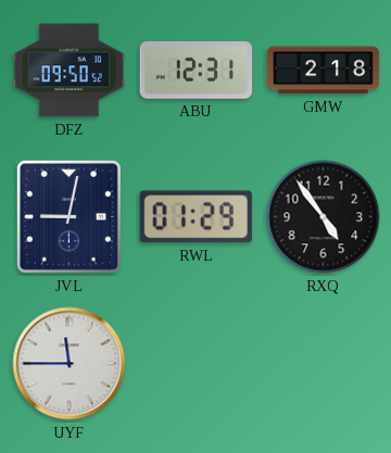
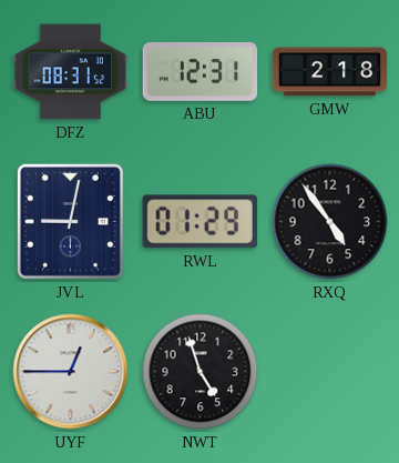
DFZ: 09:50 -> 08:31 (71, 72)
UYF: 11:45 -> 12:45 (71, 372)
NWT: none -> 4:57 (201, 372)
